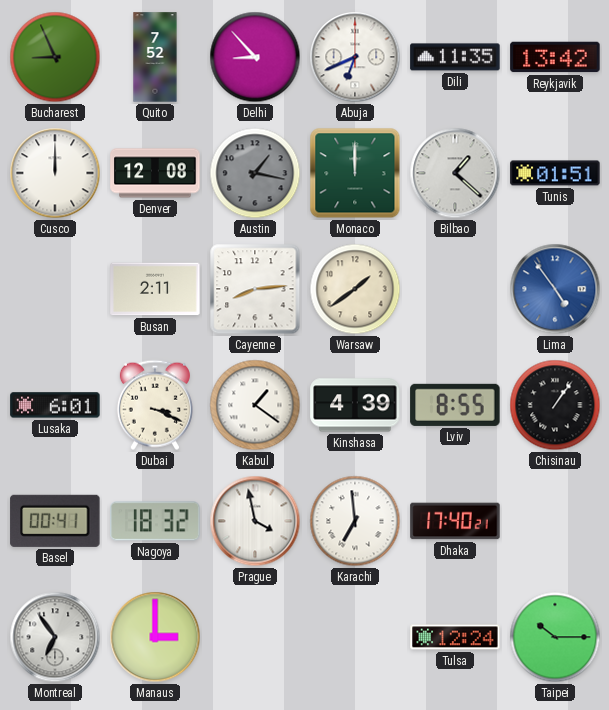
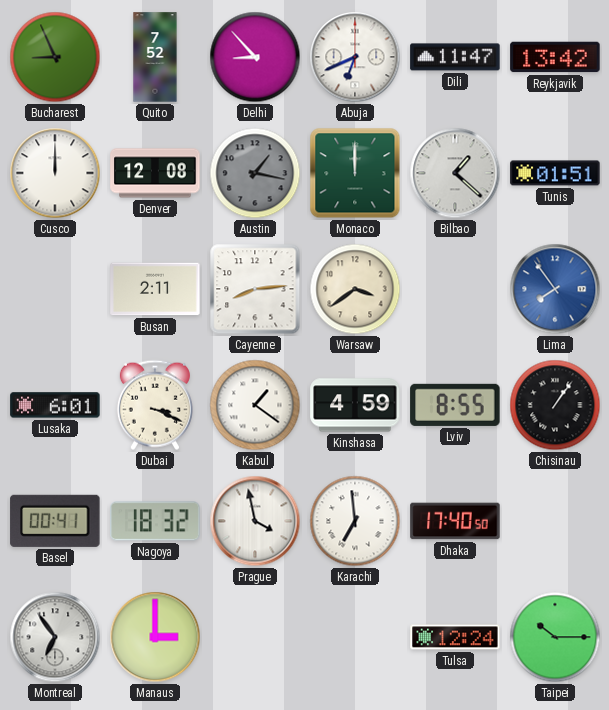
Dili: 11:35 -> 11:47 (455, 57)
Warsaw: 1:39 -> 3:39 (355, 289)
Lima: 4:54 -> 7:54 (555, 289)
Kinshasa: 4:39 -> 4:59 (355, 405)
Dhaka: 17:40:21 -> 17:40:50 (455, 521)
